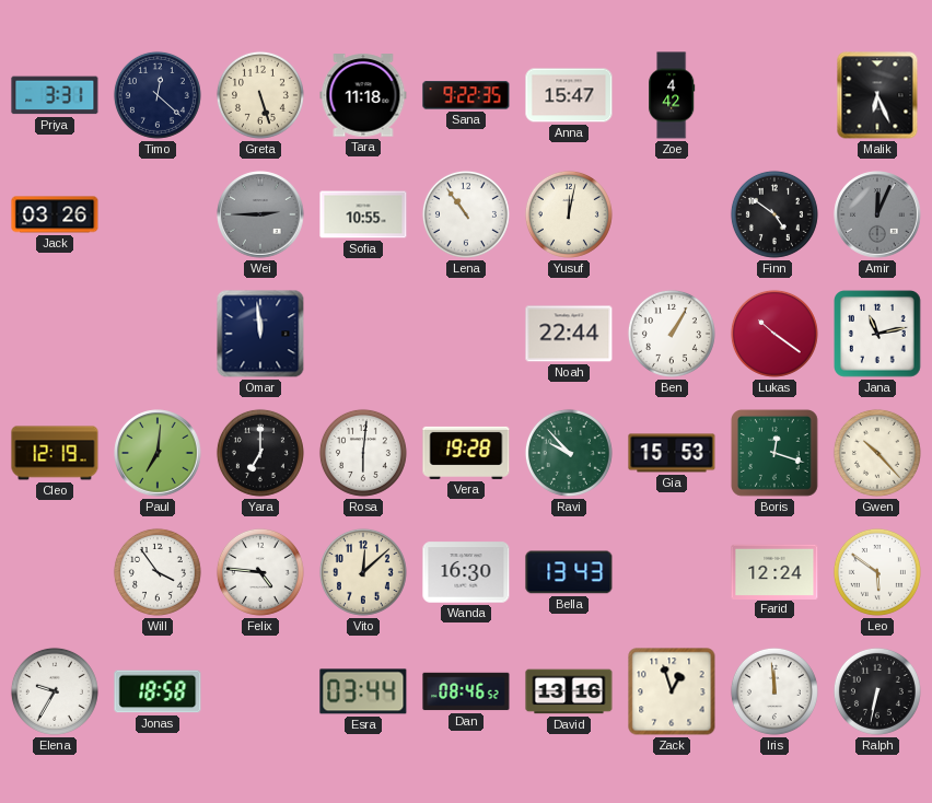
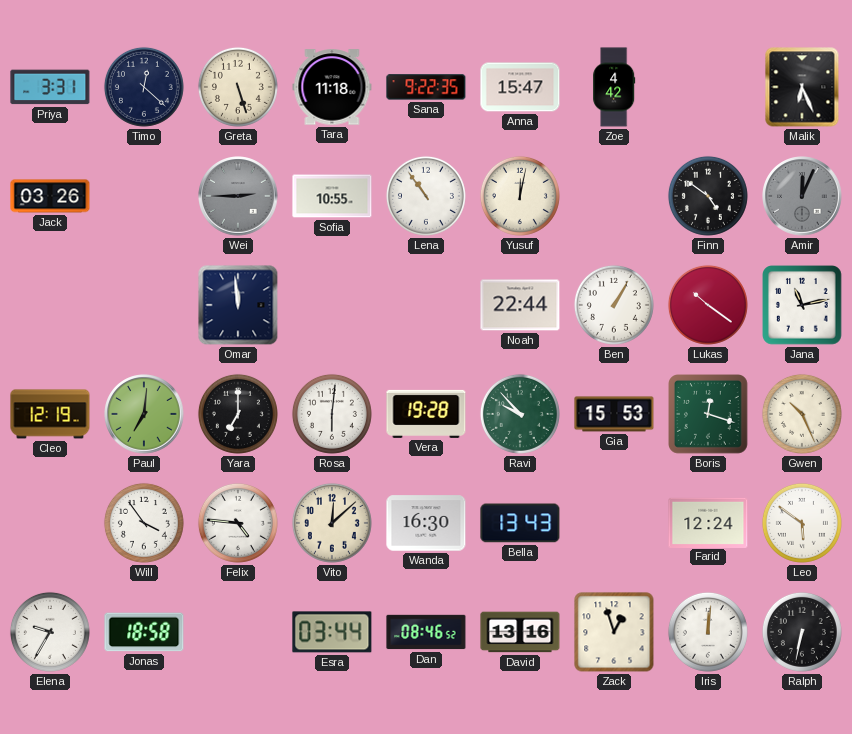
Gwen: 10:23 -> 10:26 (802, 414)
Iris: 11:59 -> 12:01 (708, 632)
